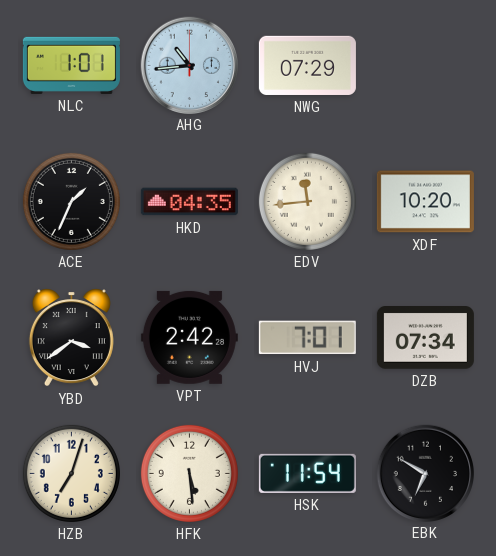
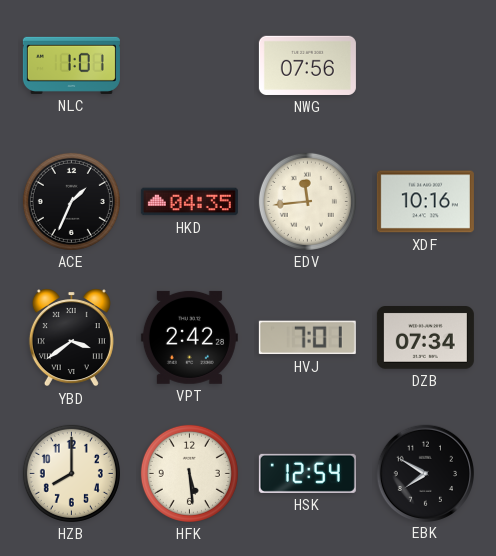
AHG: 10:44 -> none (189, 65)
NWG: 07:29 -> 07:56 (307, 65)
XDF: 10:20 -> 10:16 (425, 202)
HZB: 7:03 -> 8:00 (71, 473)
HSK: 11:54 -> 12:54 (307, 473)
EBK: 6:50 -> 7:50 (425, 473)
